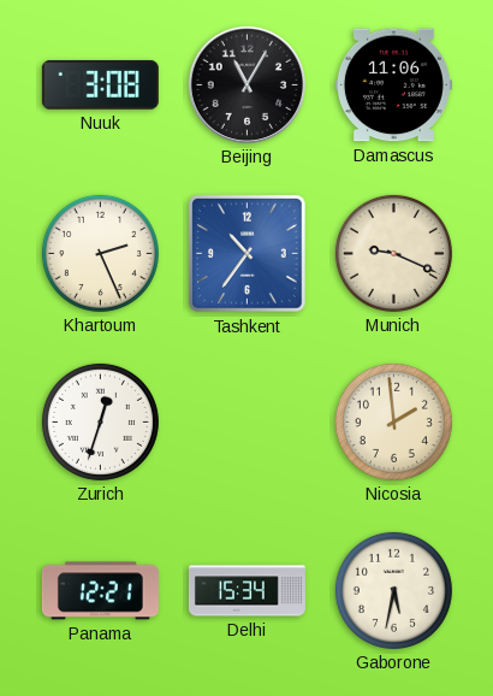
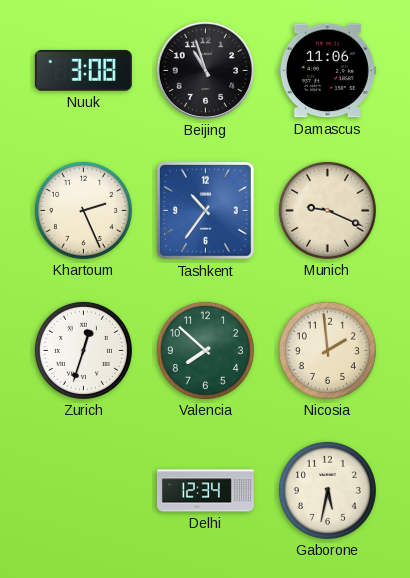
Beijing: 11:05 -> 10:57 (205, 70)
Valencia: none -> 7:52 (205, 350)
Panama: 12:21 -> none (100, 591)
Delhi: 15:34 -> 12:34 (205, 491)
